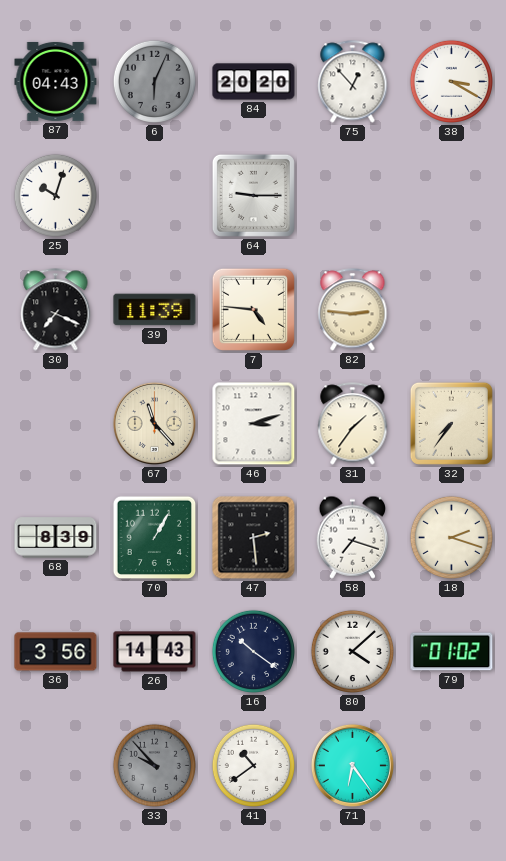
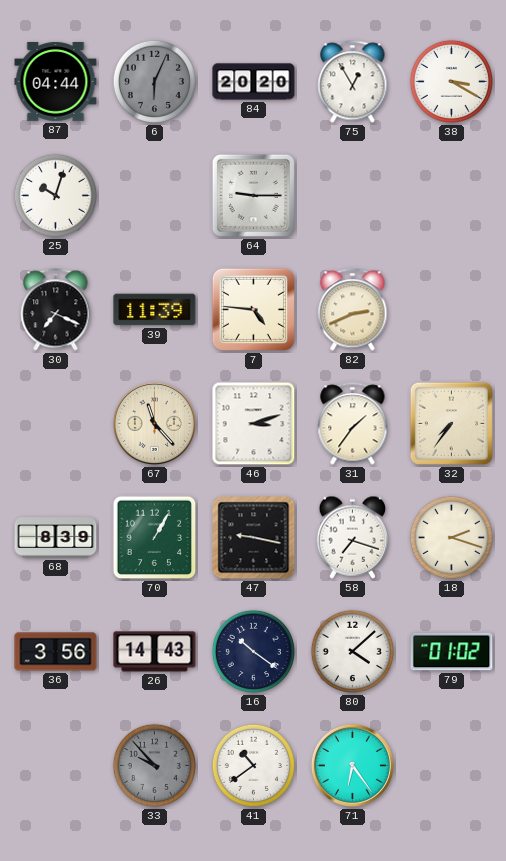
87: 04:43 -> 04:44 (56, 81)
75: 12:53 -> 12:55 (353, 82)
82: 2:46 -> 2:41 (353, 310)
47: 2:29 -> 9:17 (254, 538)
